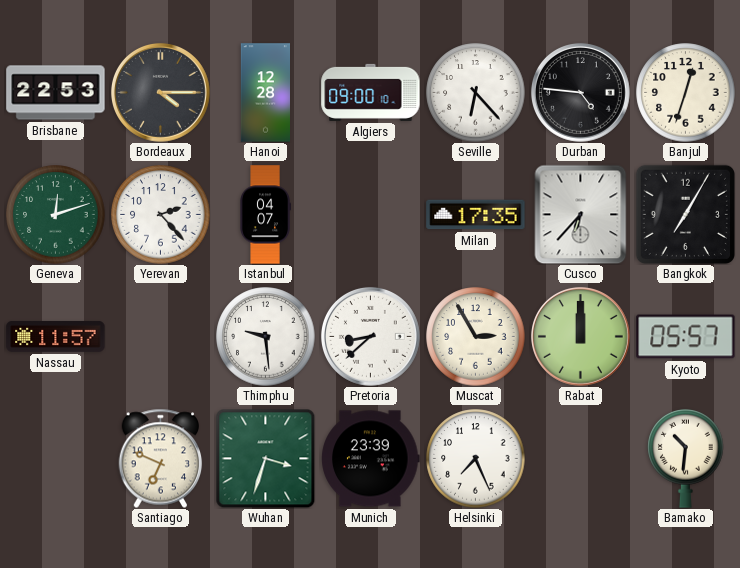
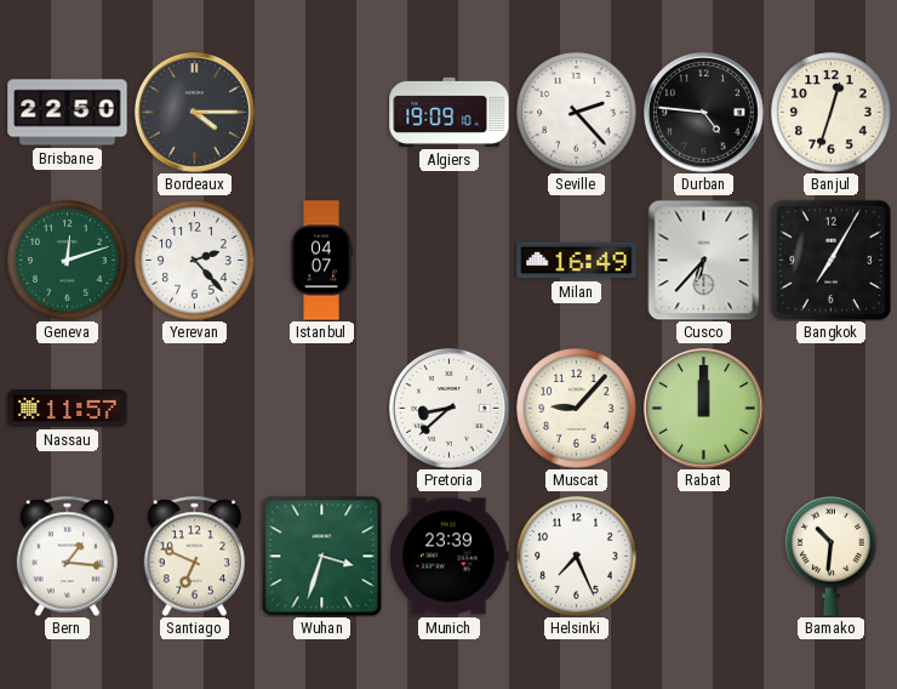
Brisbane: 22:53 -> 22:50 (68, 113)
Hanoi: 12:28 -> none (265, 93)
Algiers: 09:00 -> 19:09 (450, 112)
Seville: 6:23 -> 2:23 (577, 113)
Milan: 17:35 -> 16:49 (577, 261)
Thimphu: 9:29 -> none (266, 337)
Muscat: 2:55 -> 9:07 (577, 409)
Kyoto: 05:57 -> none (686, 337)
Bern: none -> 1:16 (68, 556)
